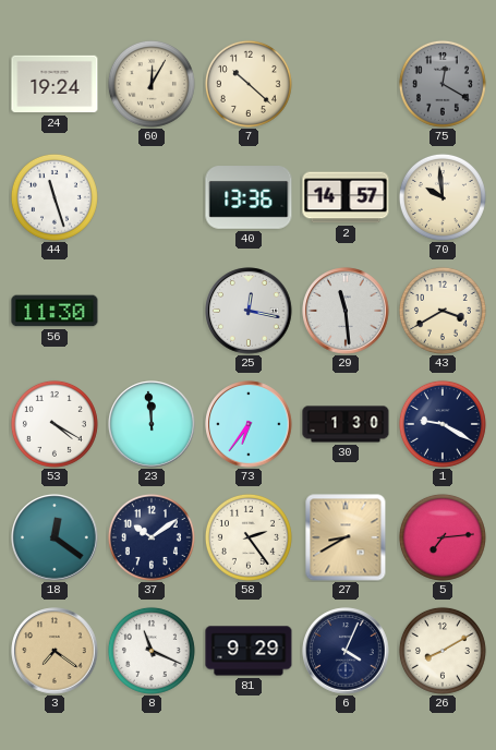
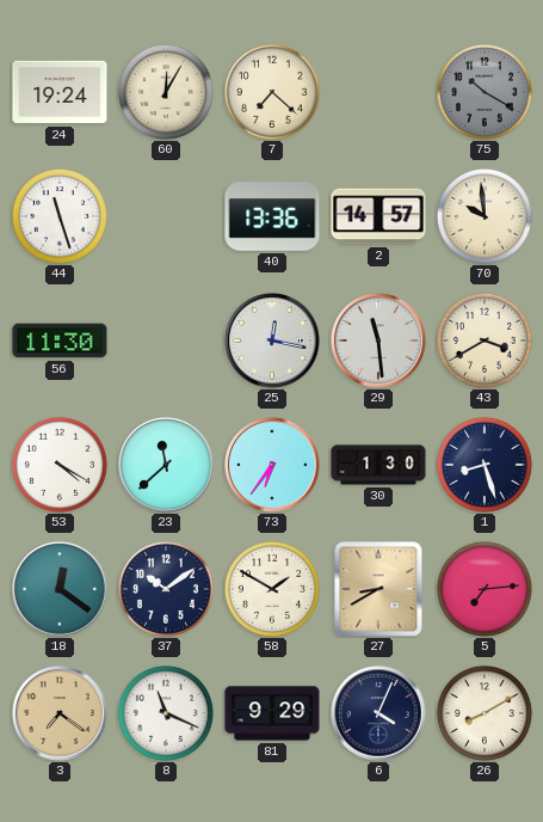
7: 10:22 -> 7:22 (272, 92)
75: 12:20 -> 10:20 (485, 92)
23: 11:59 -> 11:38 (166, 465)
1: 9:20 -> 8:27 (485, 465)
58: 2:24 -> 1:50 (272, 589)
